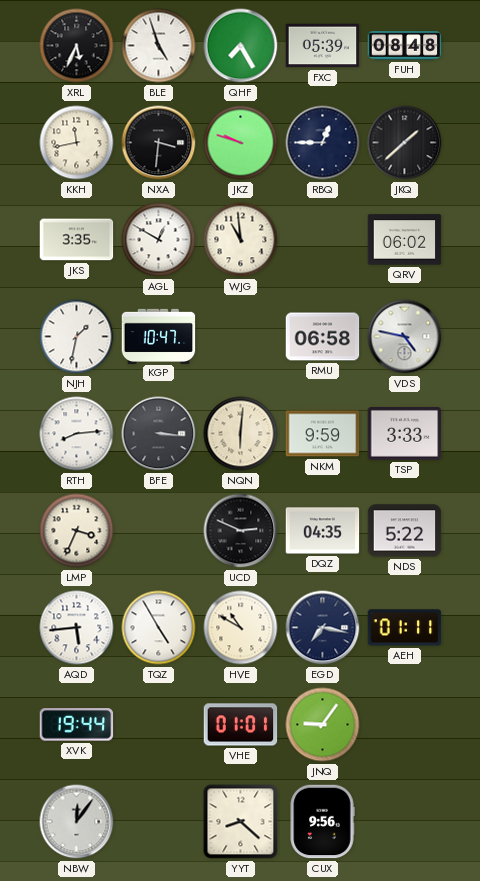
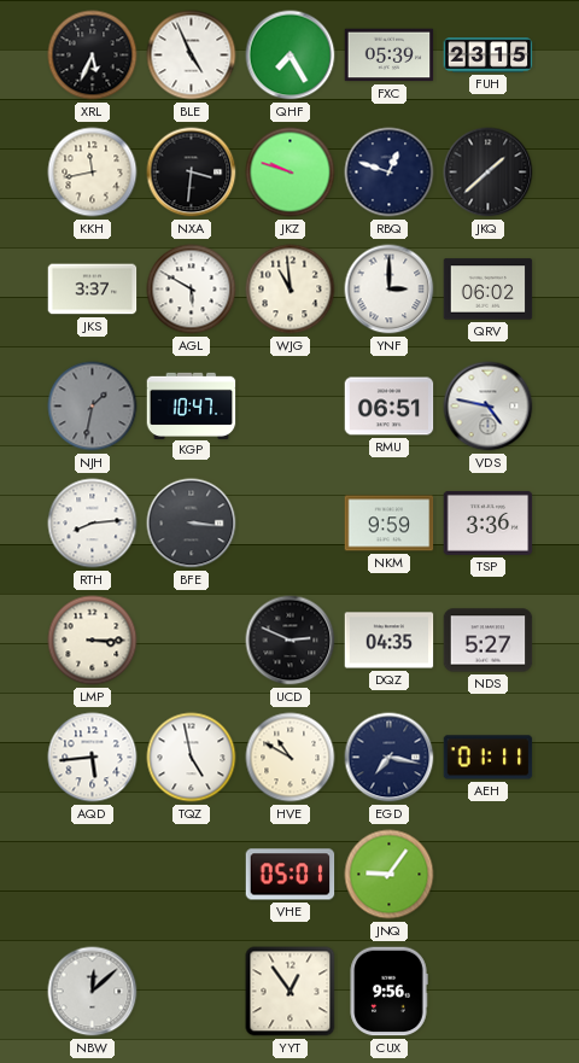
BLE: 4:57 -> 4:56 (192, 56)
FUH: 08:48 -> 23:15 (489, 56)
RBQ: 12:45 -> 12:48 (390, 173)
JKS: 3:35 -> 3:37 (93, 290)
AGL: 12:50 -> 5:50 (192, 290)
YNF: none -> 3:00 (390, 290)
NJH dial: white -> grey (93, 407)
RMU: 06:58 -> 06:51 (390, 407)
NQN: 6:01 -> none (241, 434)
TSP: 3:33 -> 3:36 (489, 522)
LMP: 3:34 -> 3:15 (93, 641)
NDS: 5:22 -> 5:27 (489, 641)
TQZ: 4:55 -> 4:58 (192, 758)
XVK: 19:44 -> none (77, 725)
VHE: 01:01 -> 05:01 (291, 875)
NBW: 12:06 -> 12:08 (93, 992)
YYT: 8:22 -> 12:54 (291, 992)
